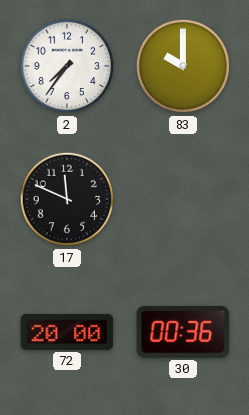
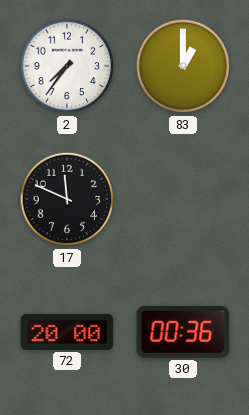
83: 10:00 -> 1:00 (183, 66)
